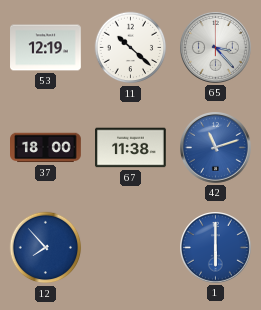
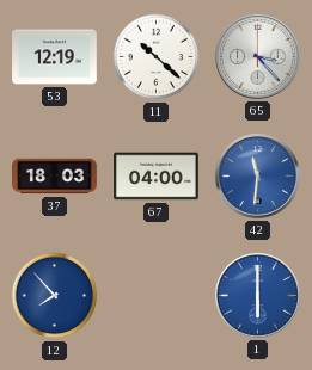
37: 18:00 -> 18:03 (55, 177)
67: 11:38 -> 04:00 (157, 177)
42: 11:12 -> 11:31 (258, 177)
